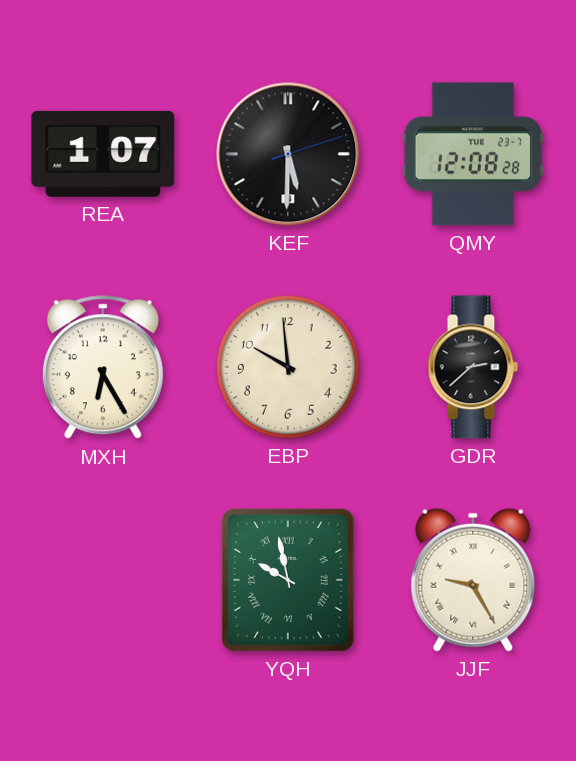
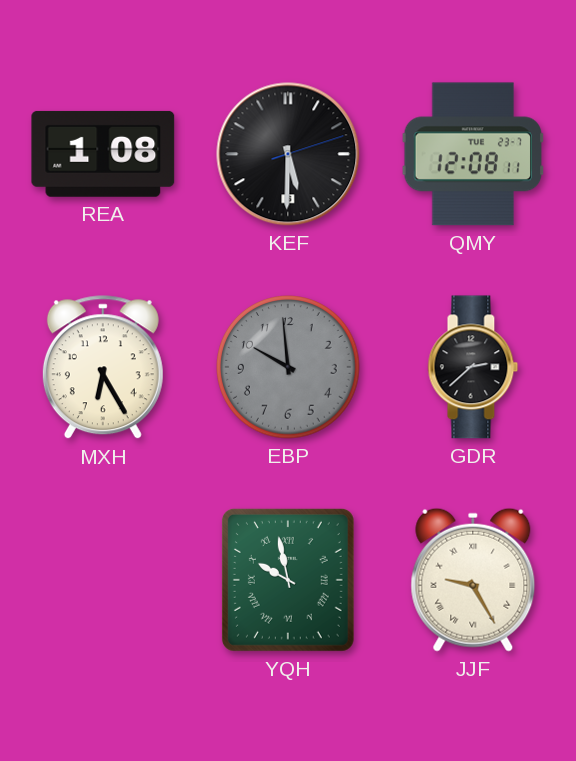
REA: 1:07 -> 1:08 (103, 154)
QMY: 12:08:28 -> 12:08:11 (473, 154)
EBP dial: cream -> grey (288, 367)
